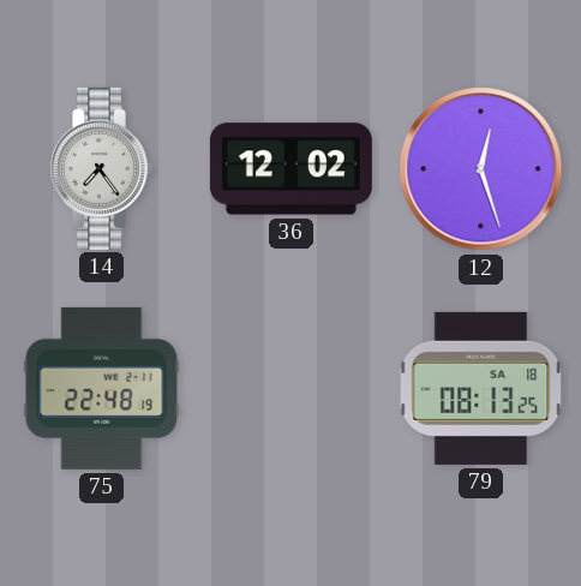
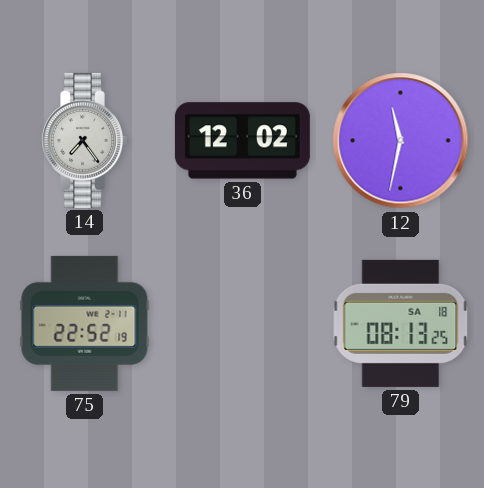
12: 12:27 -> 11:32 (401, 141)
75: 22:48 -> 22:52 (85, 323)
